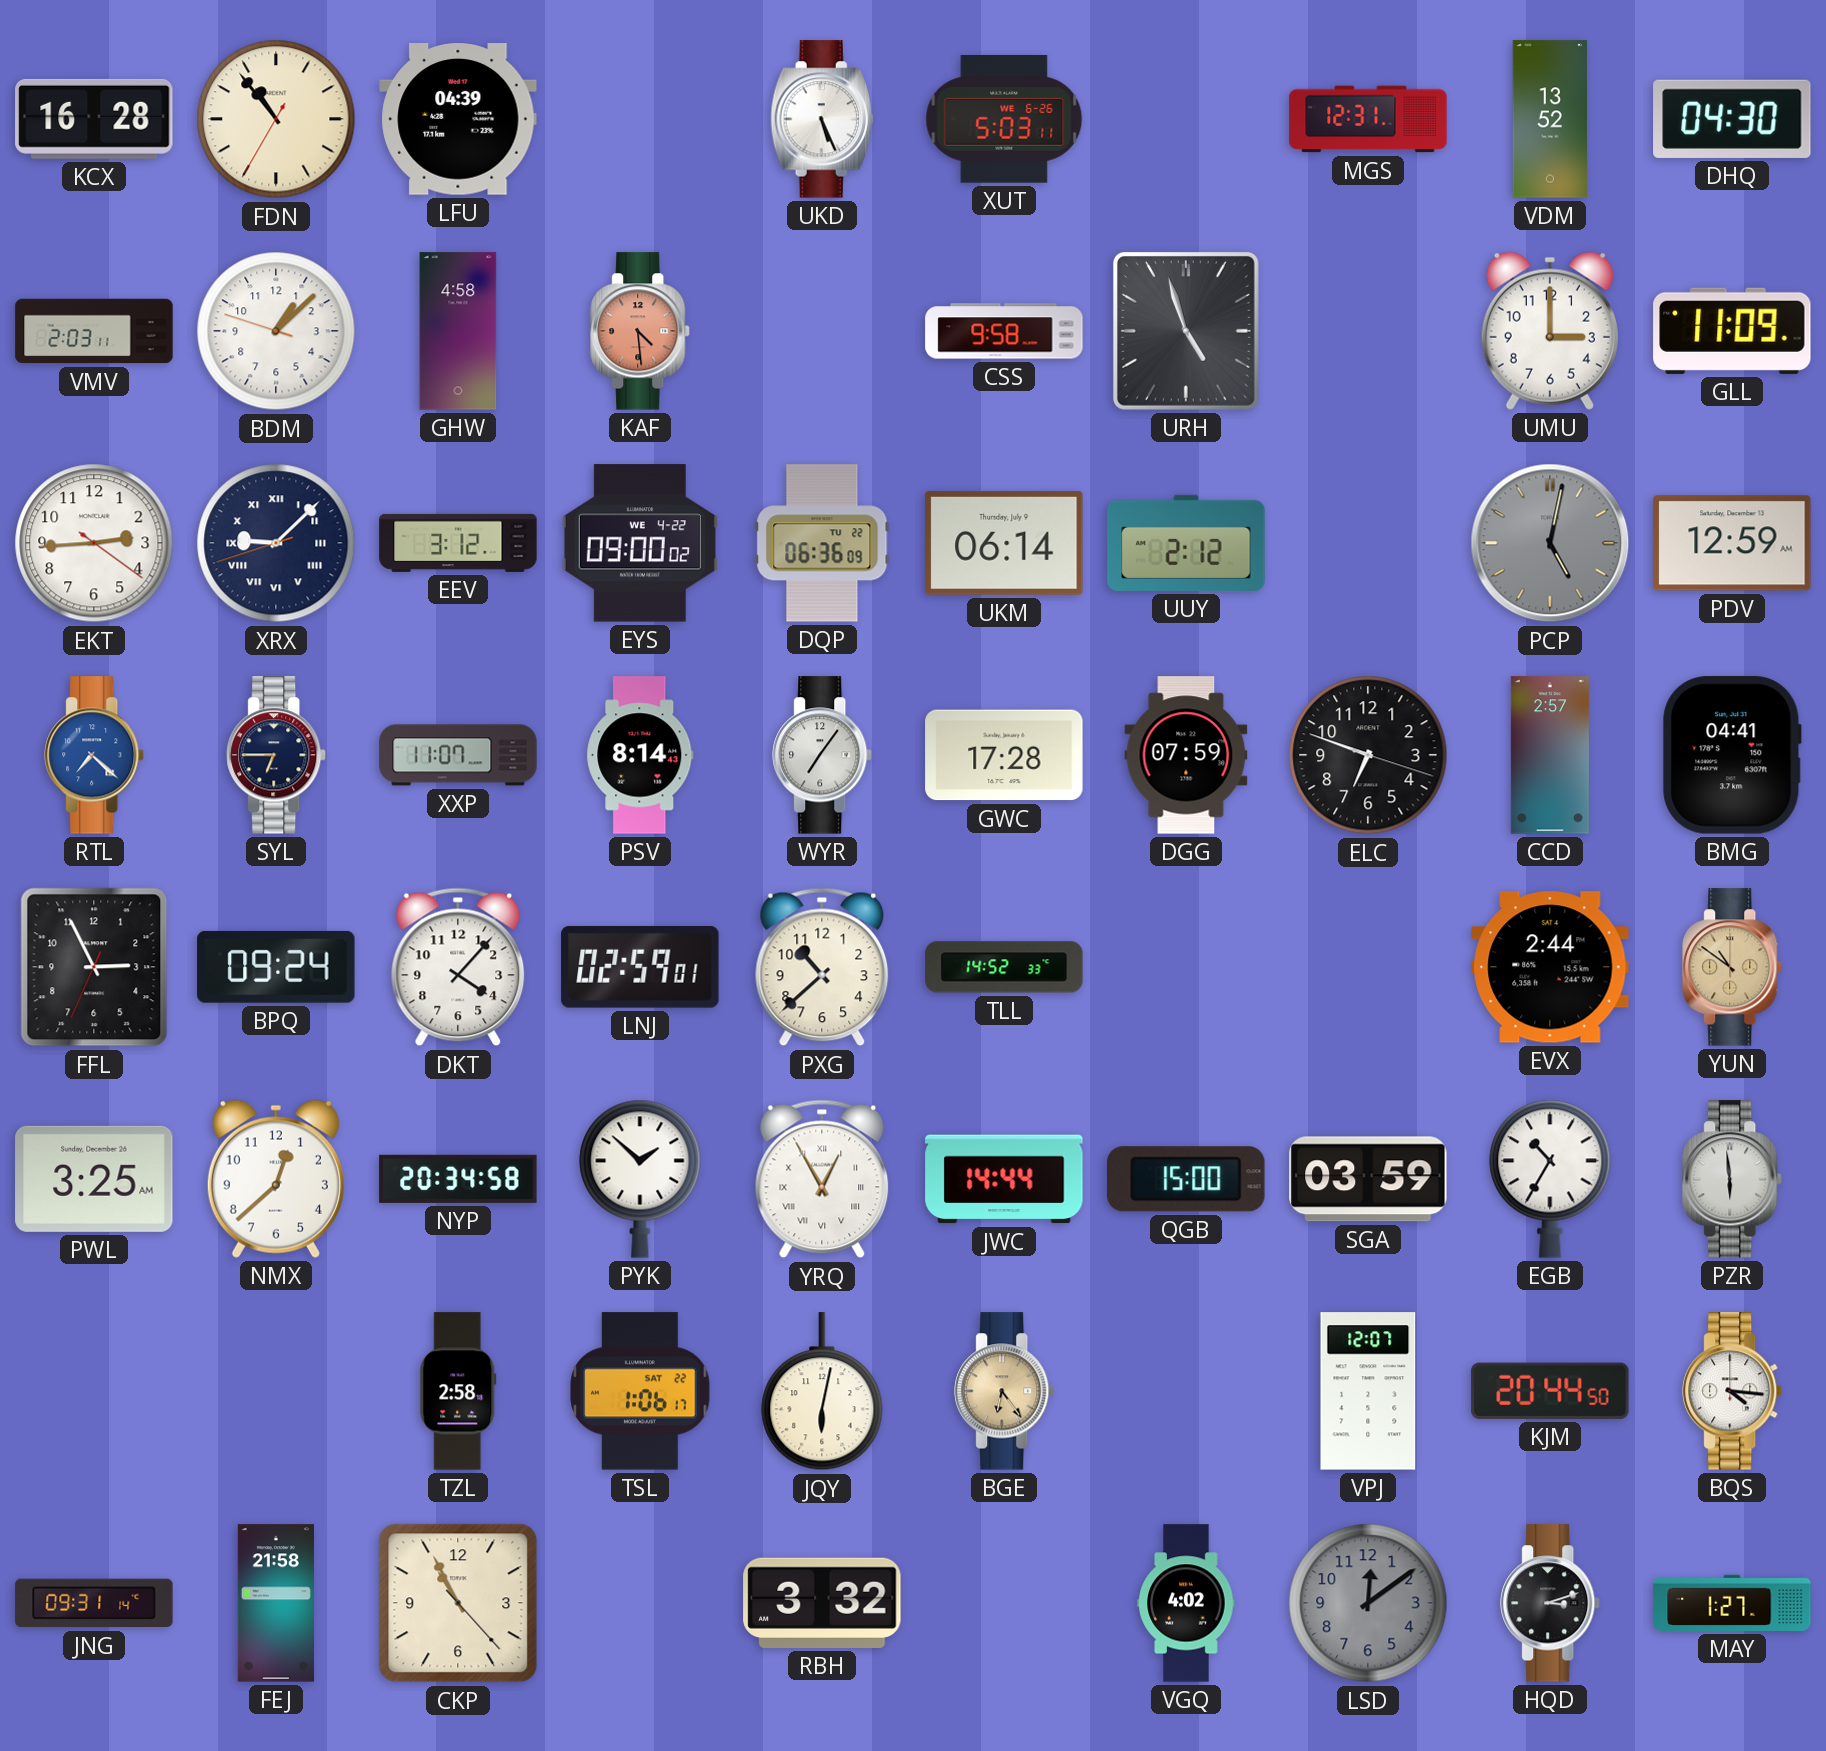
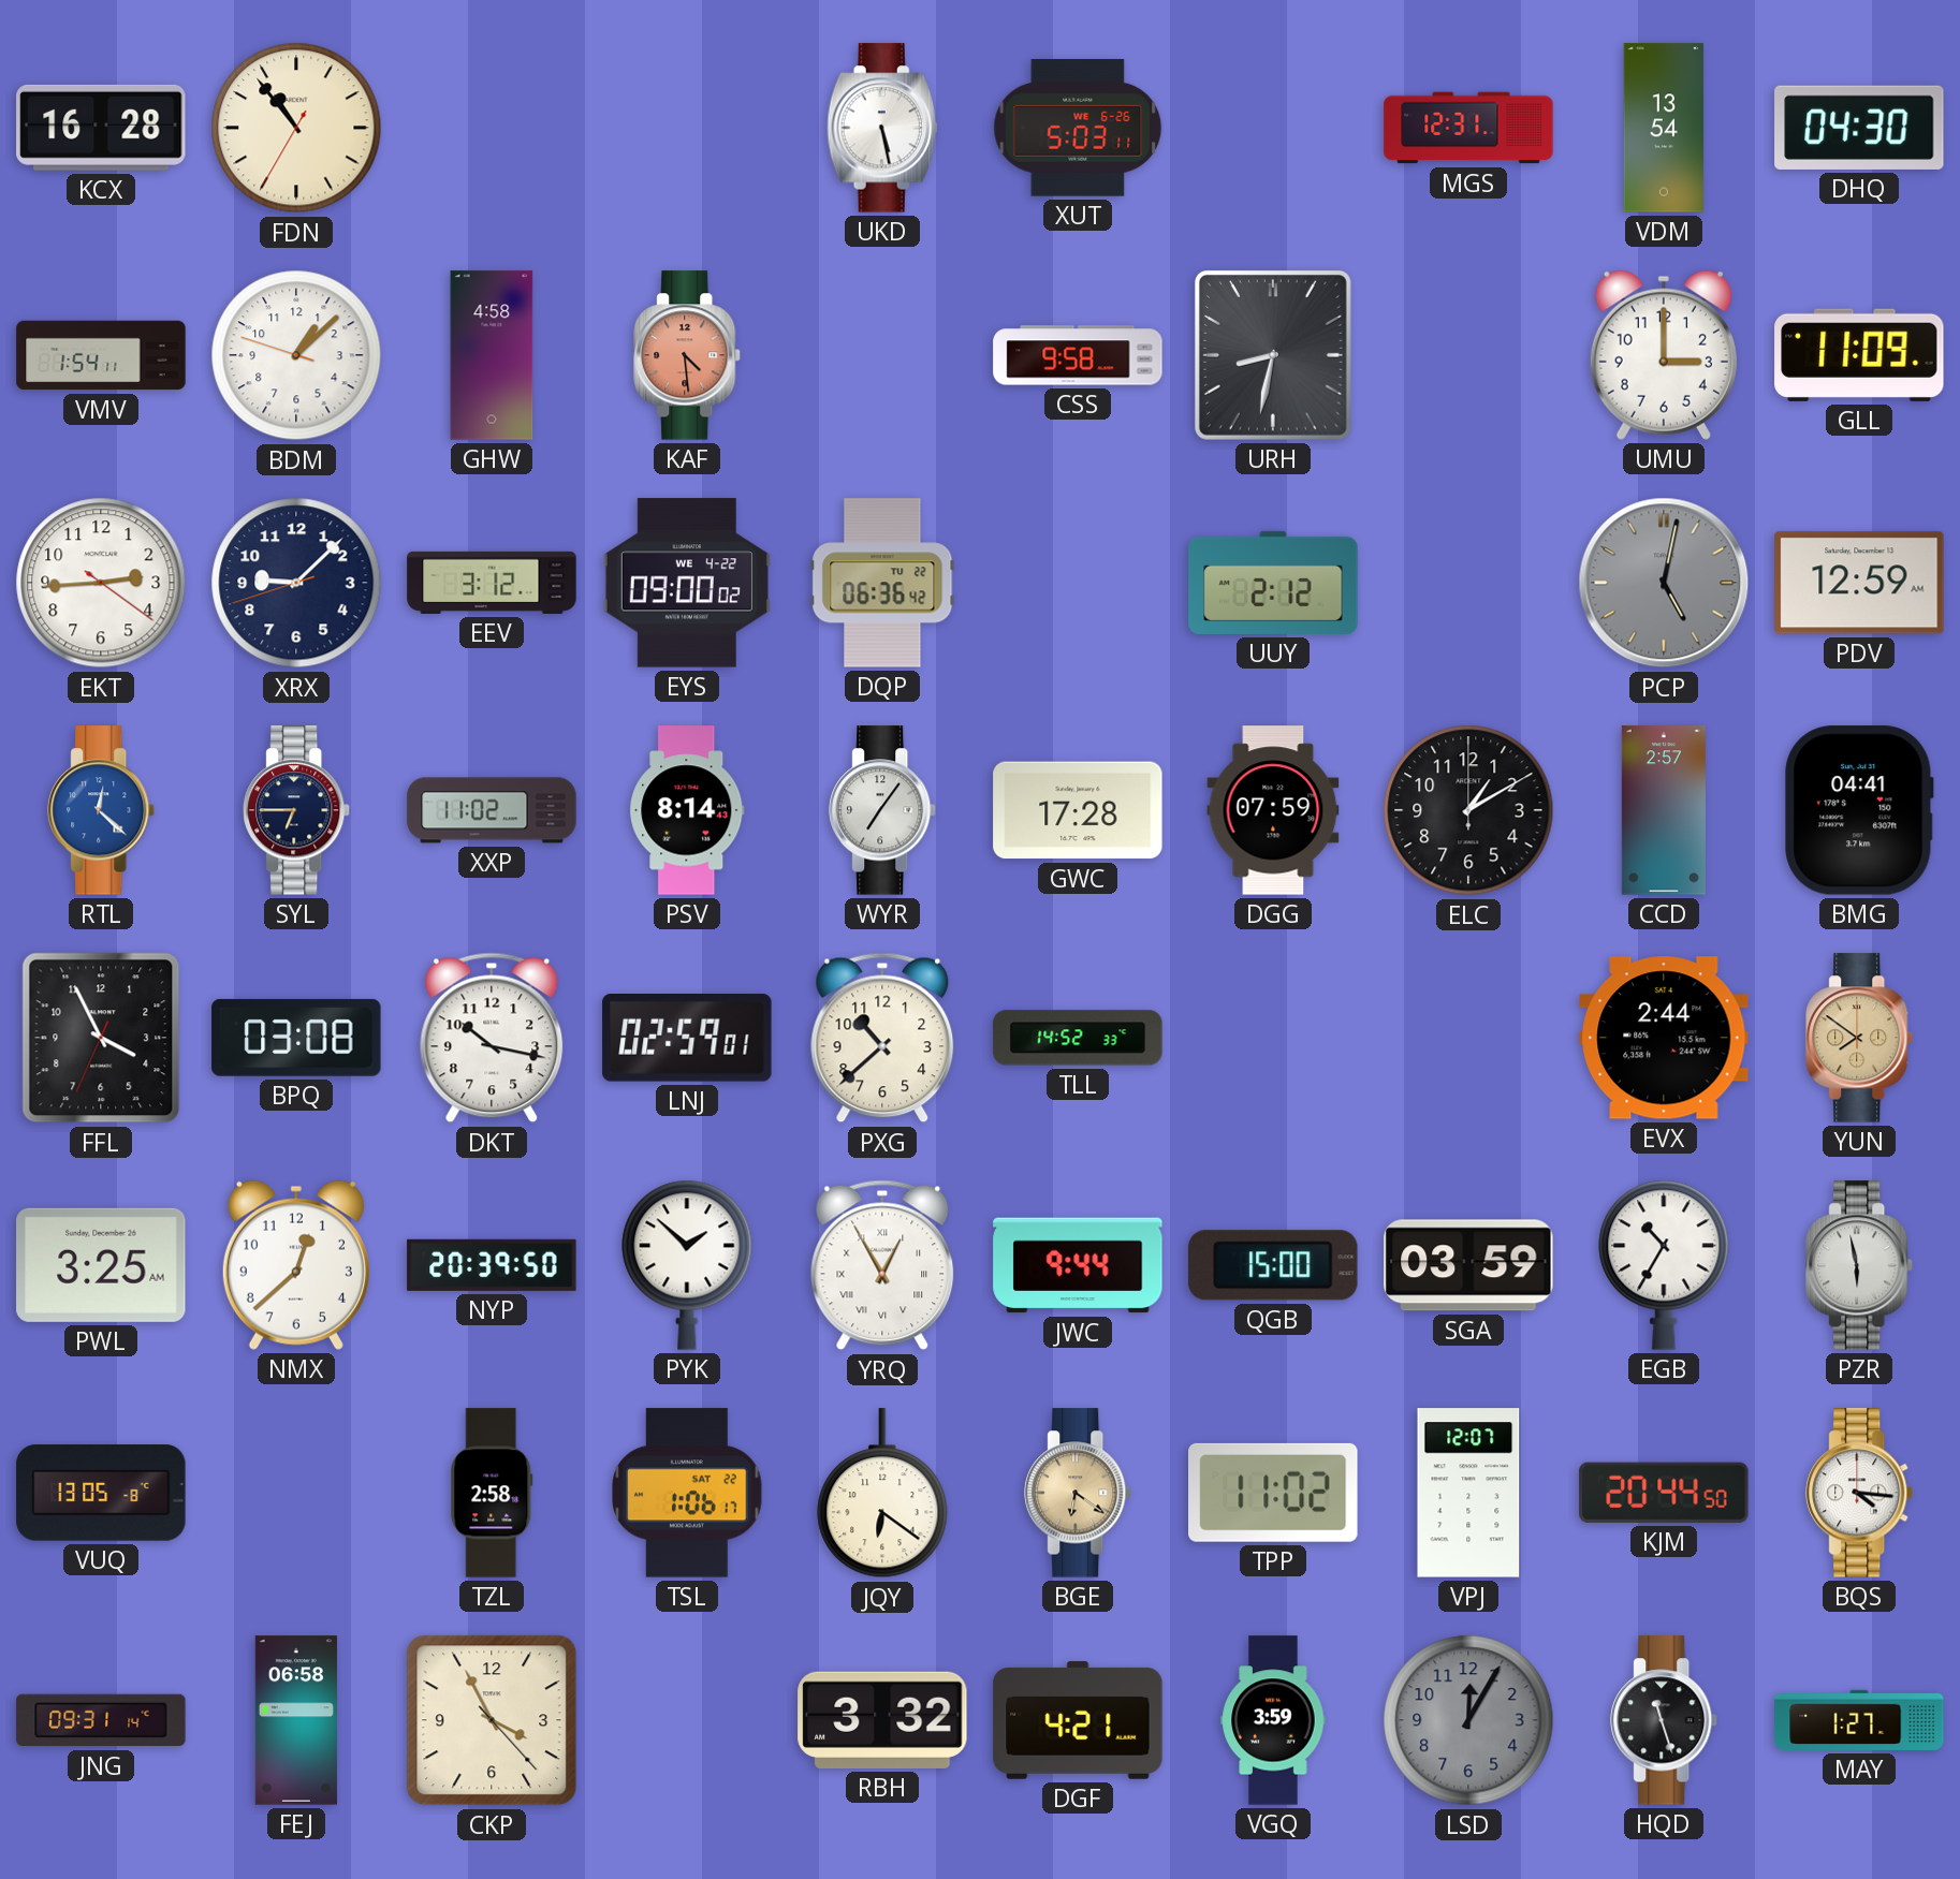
LFU: 04:39 -> none (458, 119)
UKD: 5:26 -> 5:28 (882, 128)
VDM: 13:52 -> 13:54 (1664, 128)
VMV: 2:03 -> 1:54 (101, 355)
URH: 4:57 -> 8:32 (1273, 355)
XRX numerals: Roman -> Arabic (296, 583)
DQP: 06:36:09 -> 06:36:42 (882, 583)
UKM: 06:14 -> none (1004, 543)
RTL: 7:22 -> 12:22 (102, 810)
XXP: 11:07 -> 11:02 (492, 810)
ELC: 6:48 -> 1:10 (1468, 810)
FFL: 2:55 -> 3:55 (101, 1038)
BPQ: 09:24 -> 03:08 (296, 1038)
DKT: 4:07 -> 10:17 (492, 1038)
YUN: 10:51 -> 7:51 (1860, 1038)
NYP: 20:34 -> 20:39 (492, 1265)
JWC: 14:44 -> 9:44 (1078, 1265)
PZR: 5:59 -> 5:58 (1860, 1265)
VUQ: none -> 13:05 (101, 1493)
JQY: 6:02 -> 6:21 (882, 1494)
BGE: 6:24 -> 6:21 (1079, 1493)
TPP: none -> 11:02 (1273, 1493)
FEJ: 21:58 -> 06:58 (296, 1720)
CKP: 10:55 -> 3:55 (492, 1720)
DGF: none -> 4:21 (1078, 1720)
VGQ: 4:02 -> 3:59 (1273, 1720)
LSD: 12:09 -> 12:05 (1468, 1720)
HQD: 3:12 -> 11:27 (1665, 1720)
